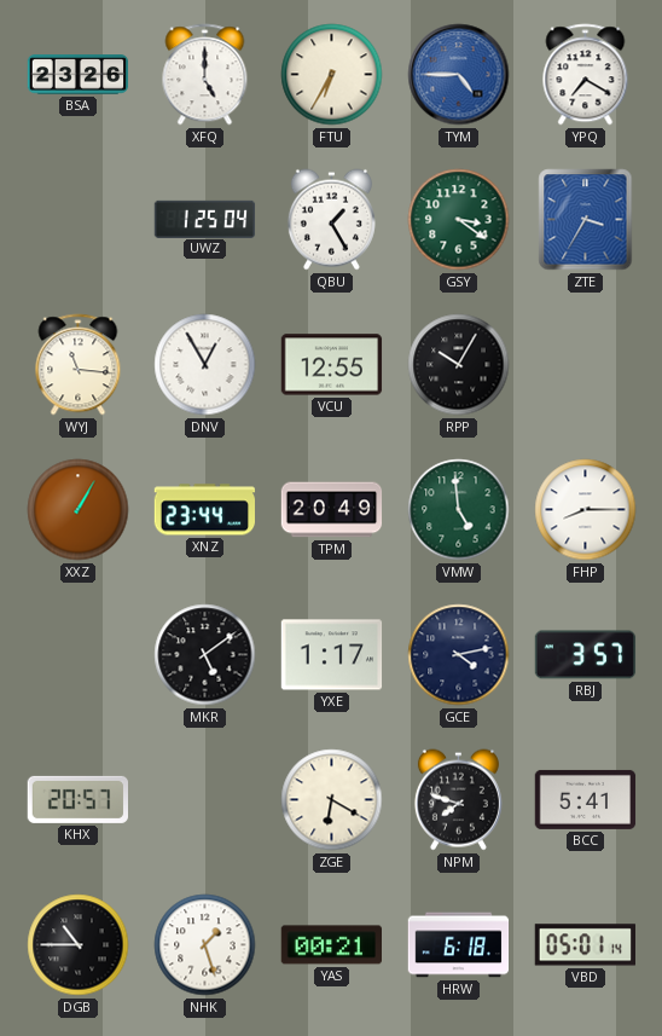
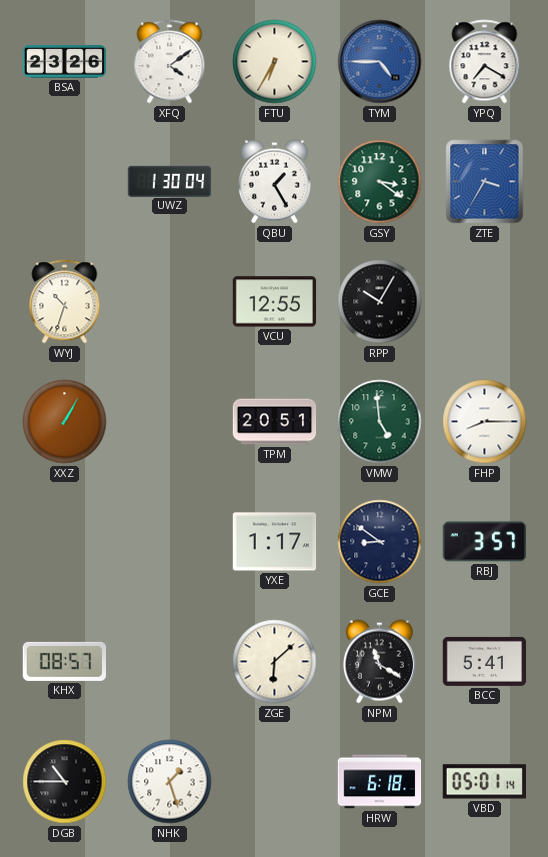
XFQ: 5:00 -> 4:09 (170, 62)
UWZ: 1:25 -> 1:30 (170, 181)
WYJ: 11:16 -> 10:33 (65, 302)
DNV: 12:55 -> none (205, 365)
XNZ: 23:44 -> none (205, 510)
TPM: 20:49 -> 20:51 (275, 422)
MKR: 5:09 -> none (205, 655)
GCE: 4:13 -> 8:51 (380, 542)
KHX: 20:57 -> 08:57 (64, 661)
ZGE: 6:20 -> 6:08 (275, 662)
NPM: 7:48 -> 11:20 (379, 662)
YAS: 00:21 -> none (331, 945)
